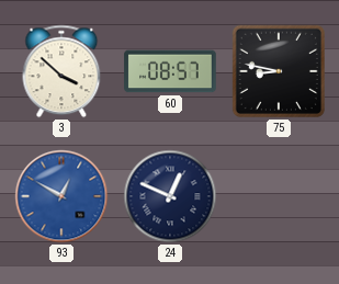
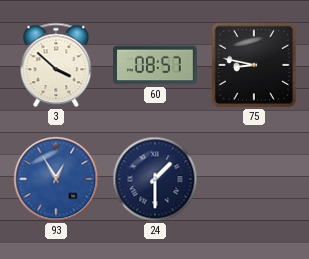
93: 12:50 -> 12:55 (56, 179)
24: 12:49 -> 1:30 (155, 179)
